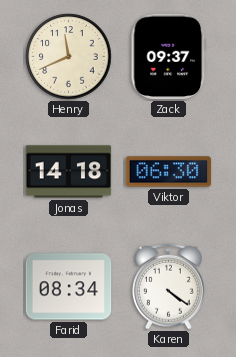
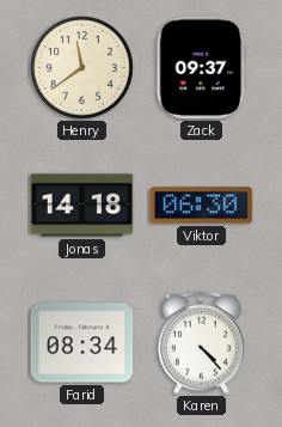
Henry: 11:41 -> 11:39 (82, 68)
Karen: 4:21 -> 4:23 (202, 342)
